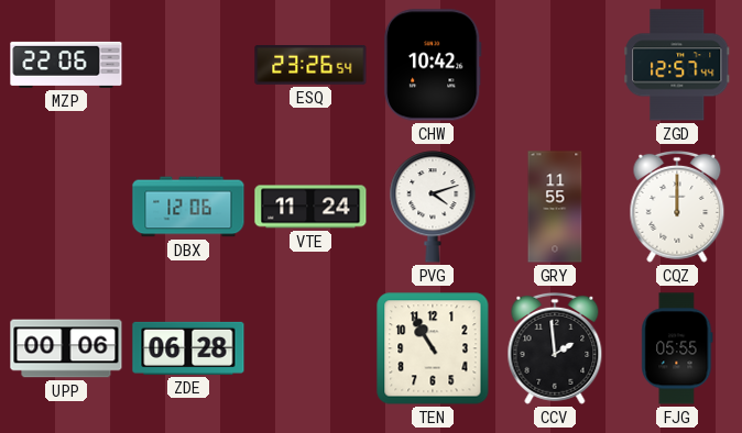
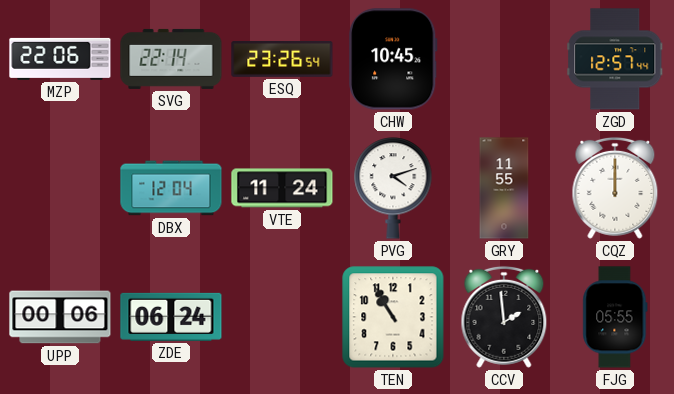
SVG: none -> 22:14 (171, 59)
CHW: 10:42 -> 10:45 (394, 59)
DBX: 12:06 -> 12:04 (171, 188)
ZDE: 06:28 -> 06:24 (171, 317)
